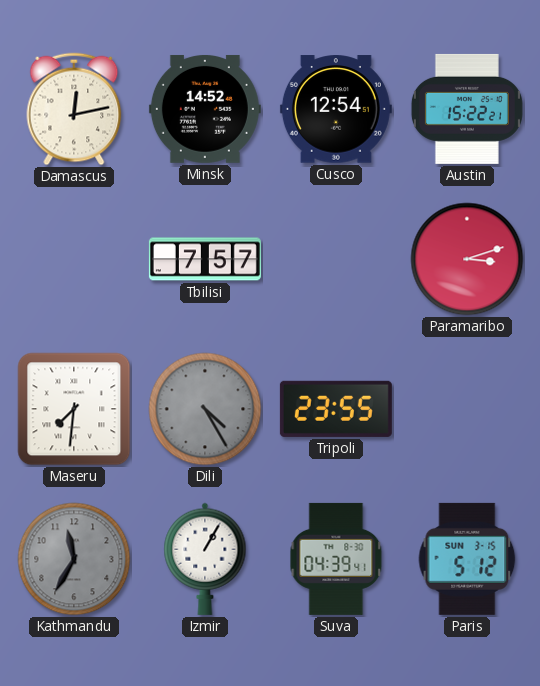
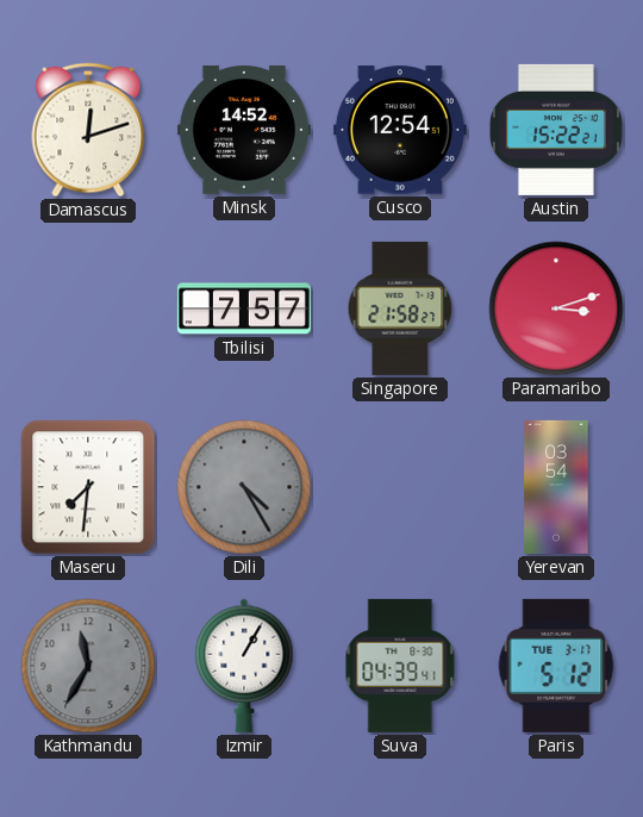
Damascus: 12:13 -> 12:12 (88, 130)
Singapore: none -> 21:58 (400, 308)
Tripoli: 23:55 -> none (336, 409)
Yerevan: none -> 03:54 (556, 487)
Paris date: SUN 3-15 -> TUE 3-17 (556, 666)
